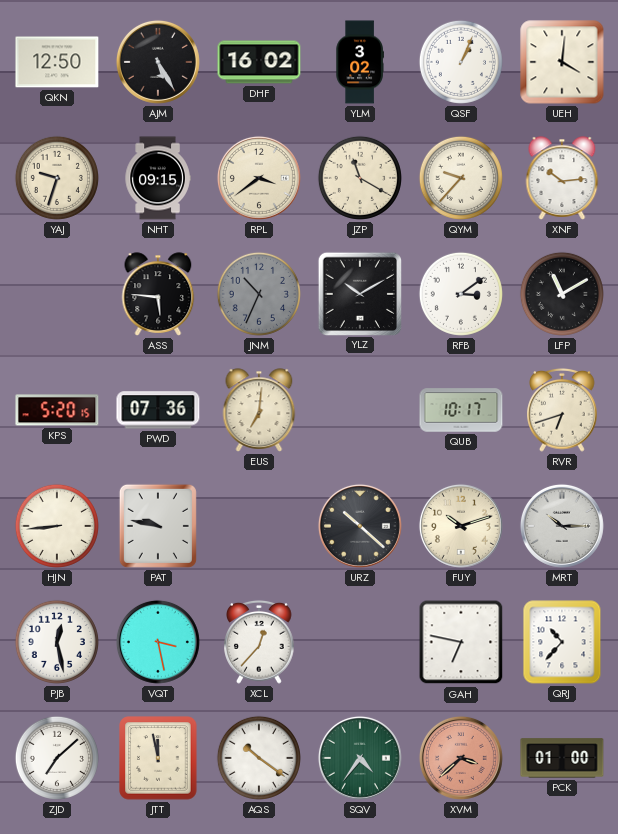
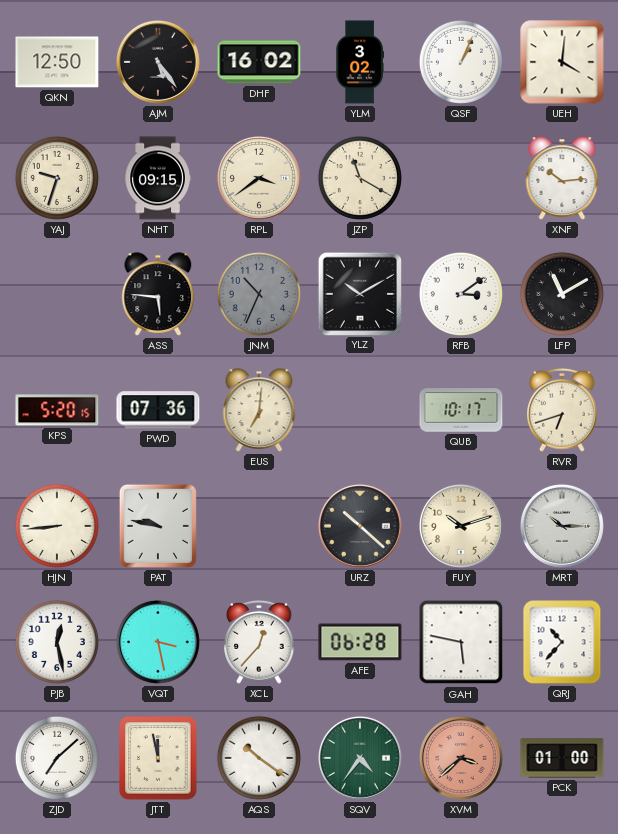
AJM: 5:25 -> 5:24 (158, 62)
QYM: 9:37 -> none (461, 178)
AFE: none -> 06:28 (360, 642)
GAH: 6:47 -> 5:47 (461, 642)
